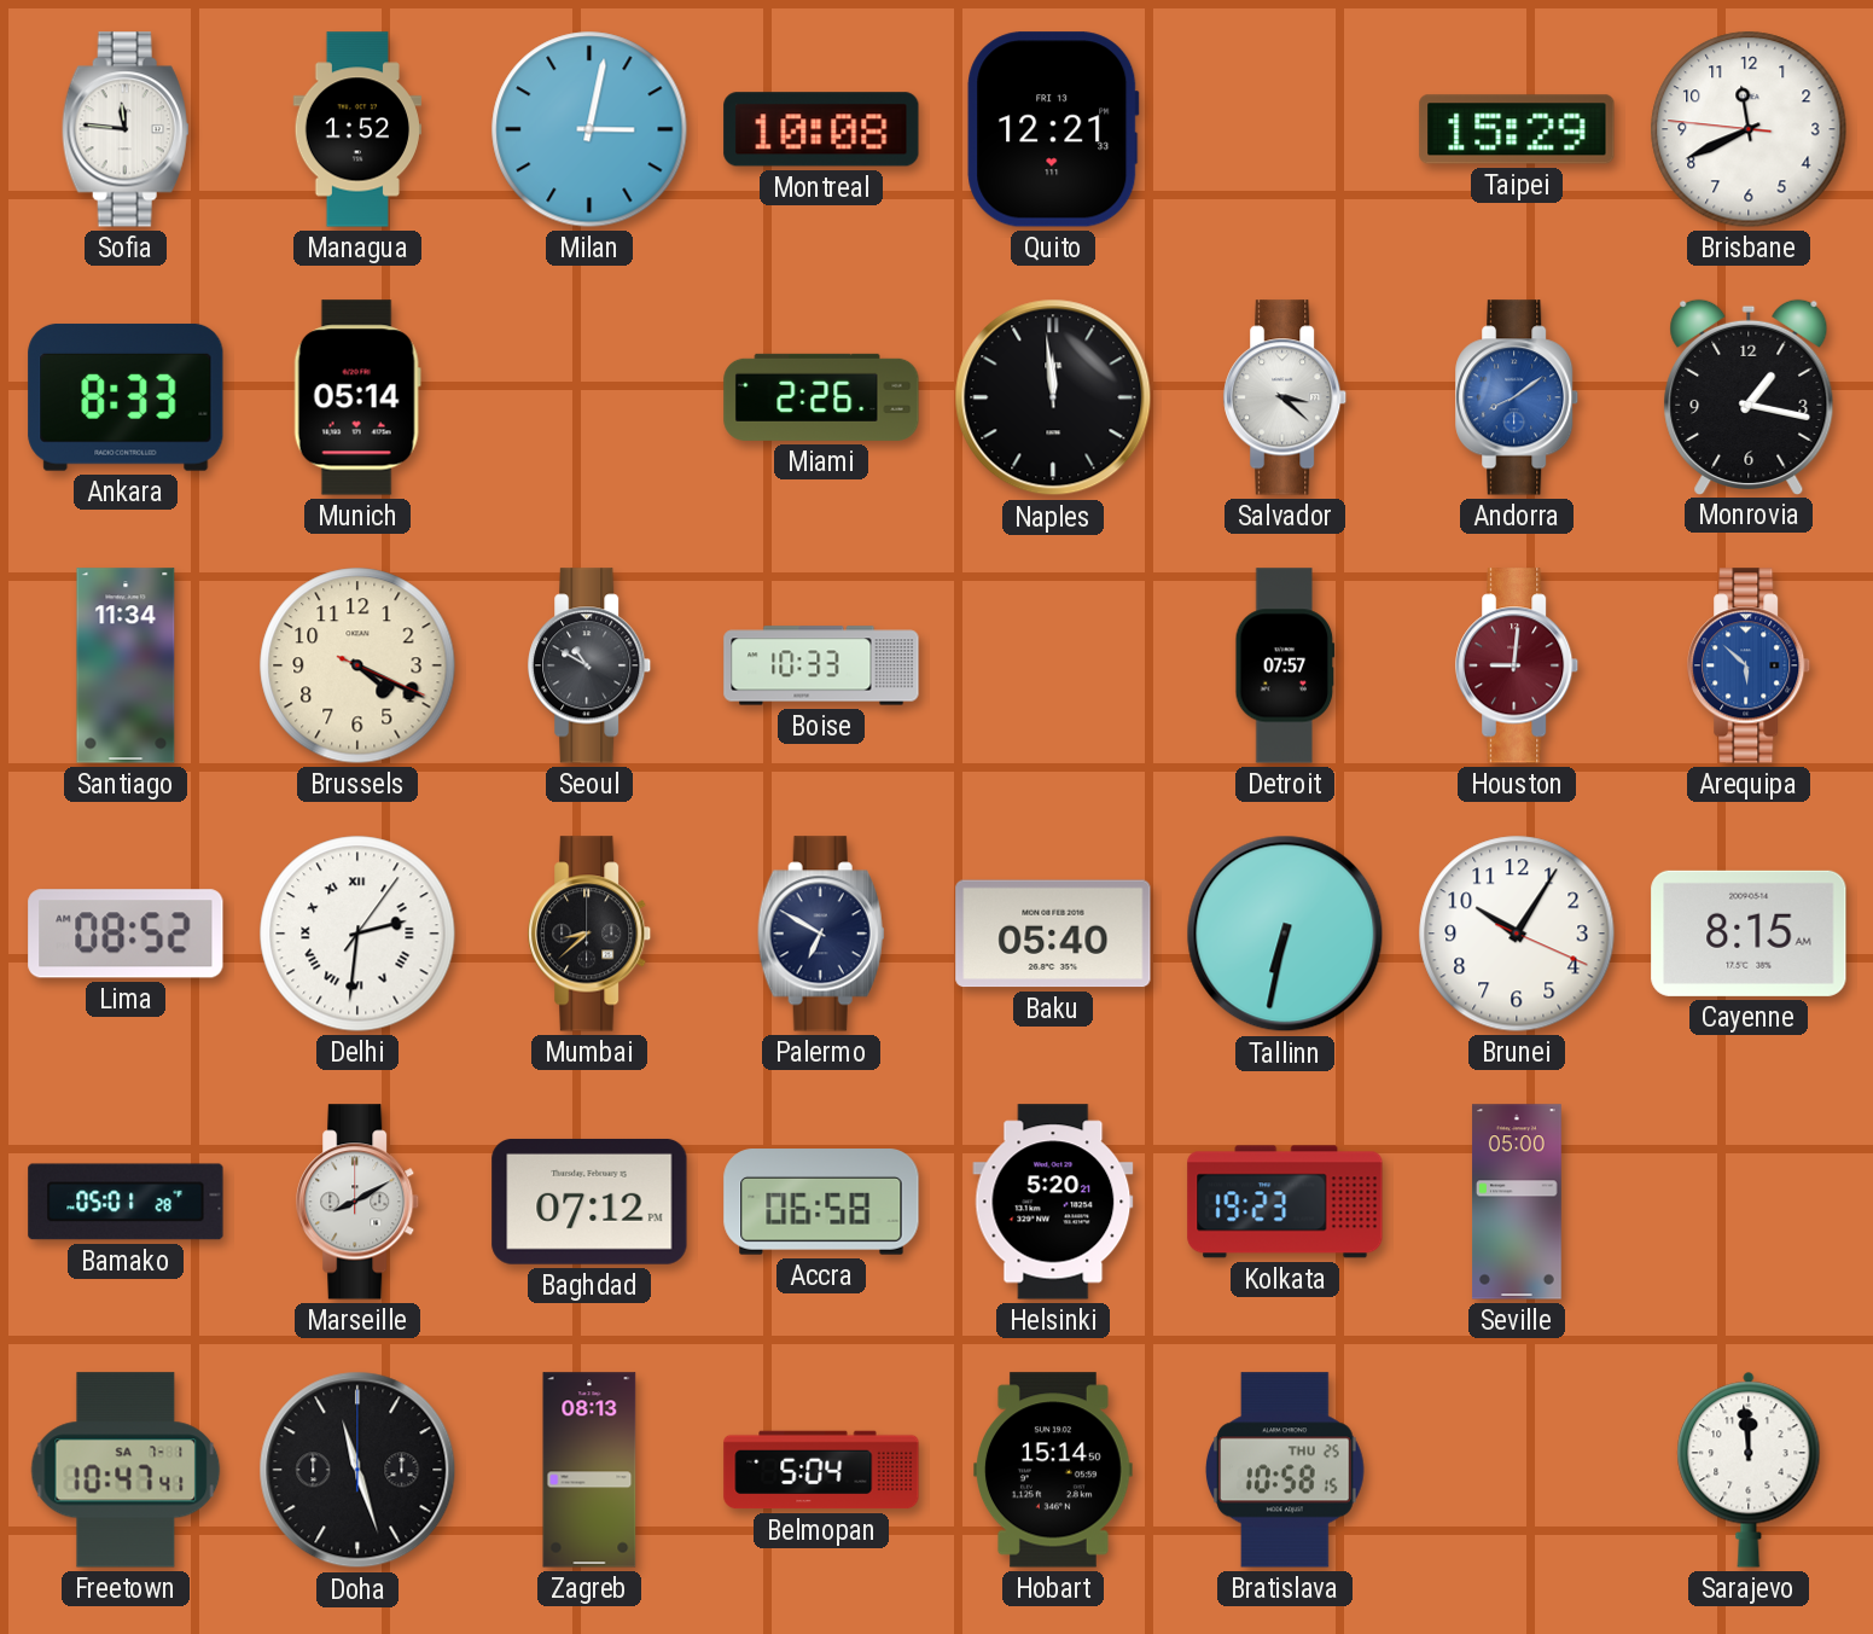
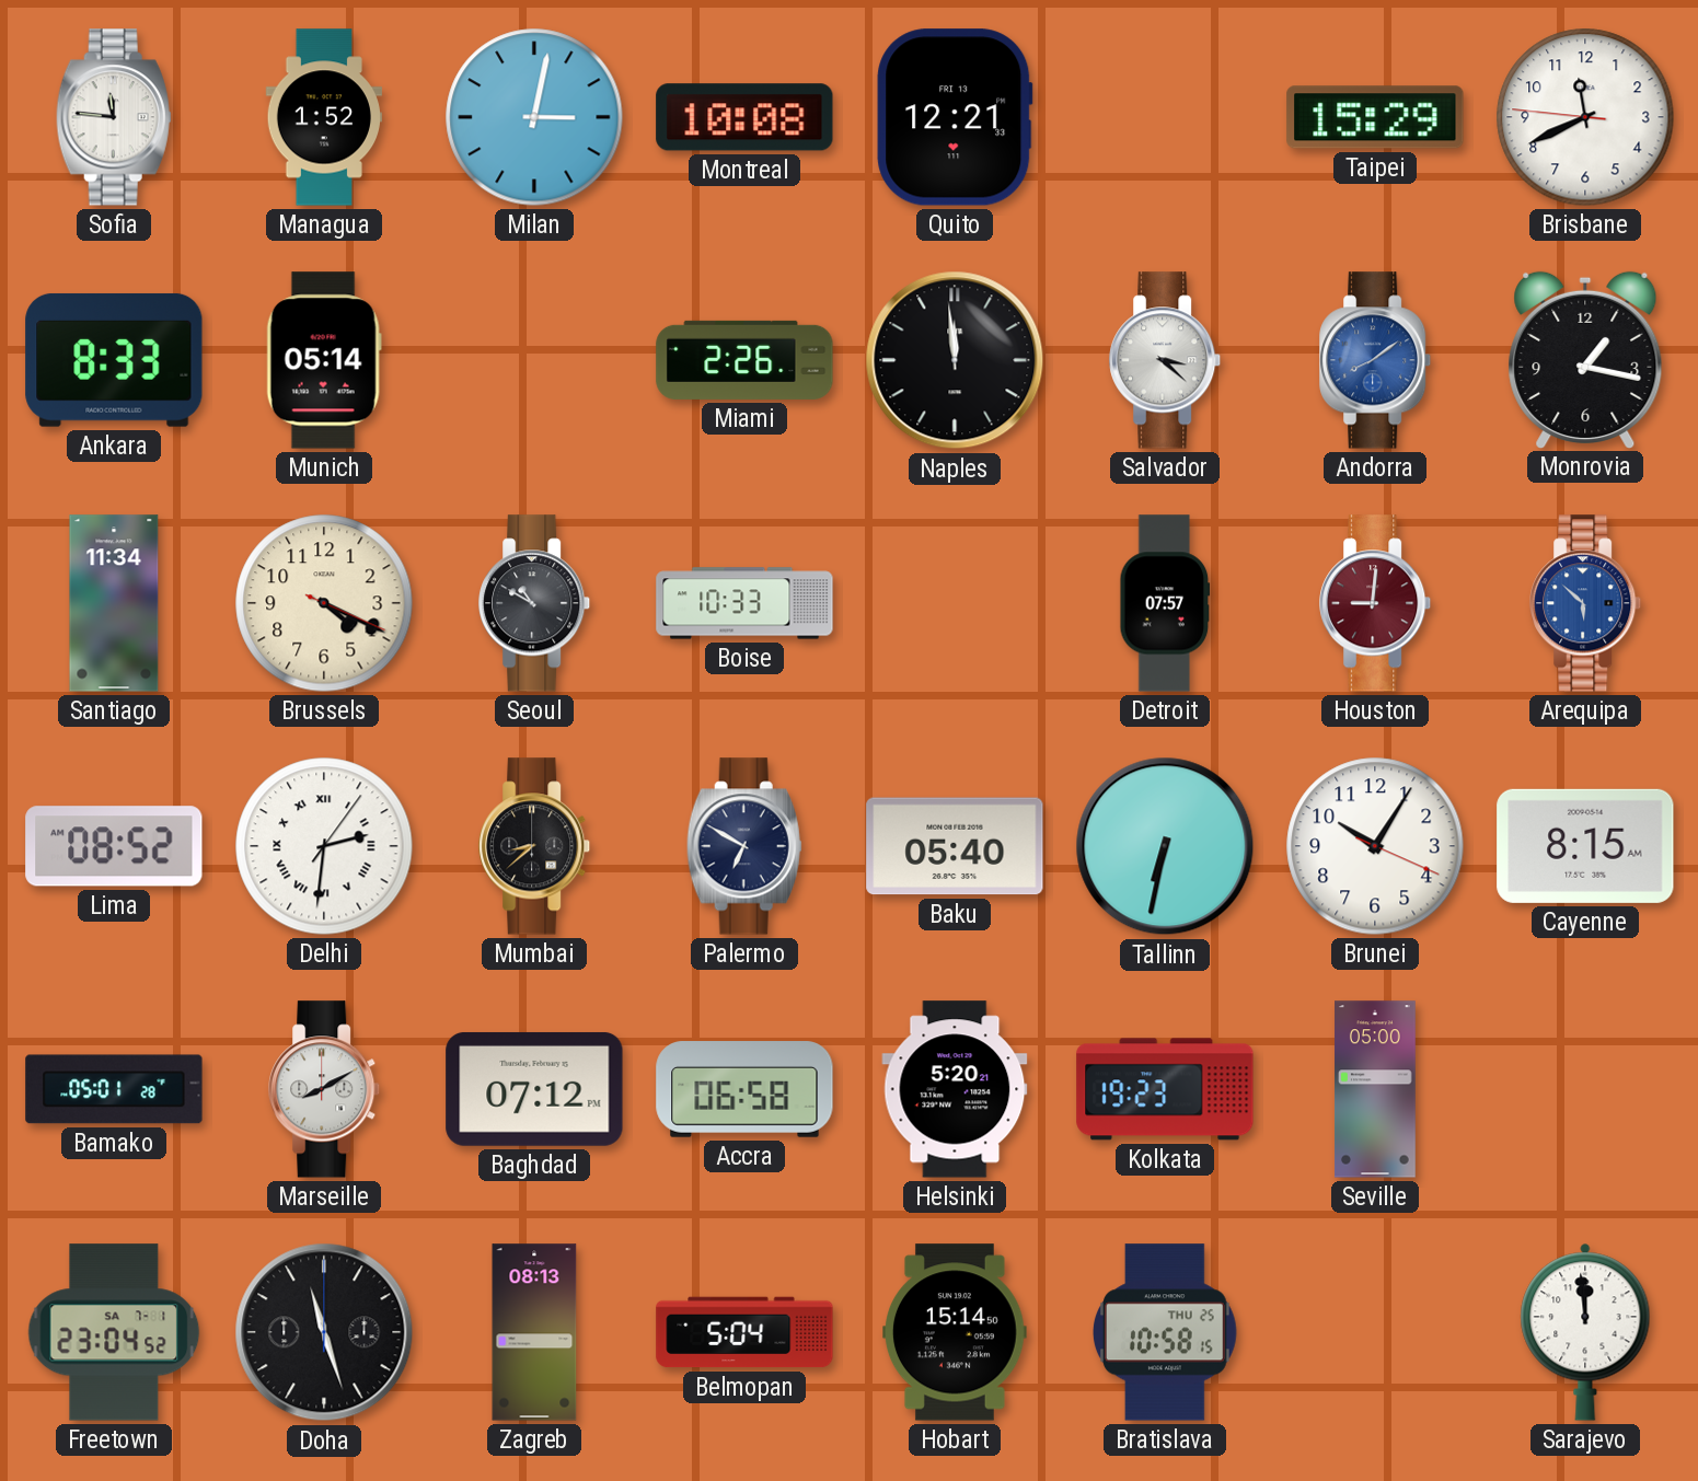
Freetown: 10:47 -> 23:04 (114, 1332)
